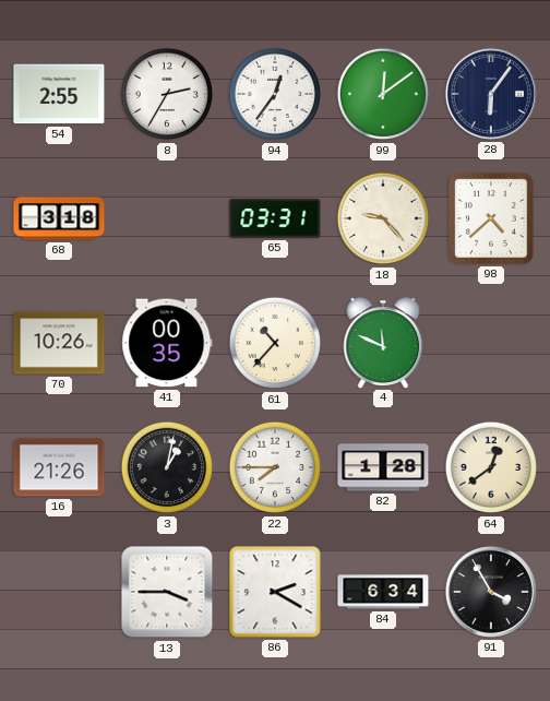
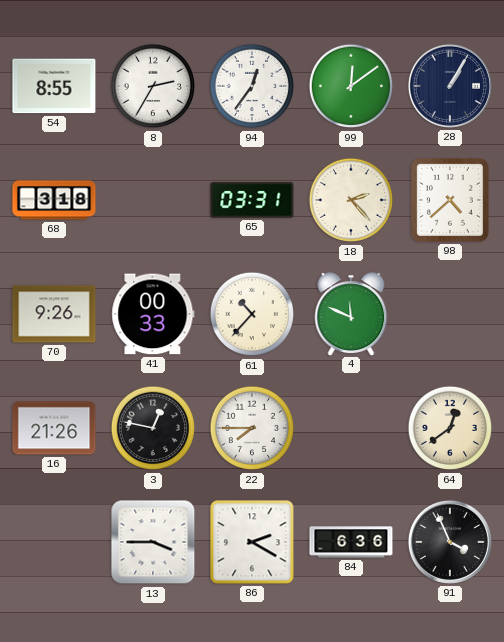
54: 2:55 -> 8:55 (54, 86)
28: 6:06 -> 1:05 (450, 86)
18: 9:23 -> 2:23 (351, 200)
70: 10:26 -> 9:26 (54, 314)
41: 00:35 -> 00:33 (153, 314)
3: 1:02 -> 12:47 (153, 428)
82: 1:28 -> none (383, 467)
84: 6:34 -> 6:36 (351, 542)
91: 3:55 -> 3:56 (450, 542)
